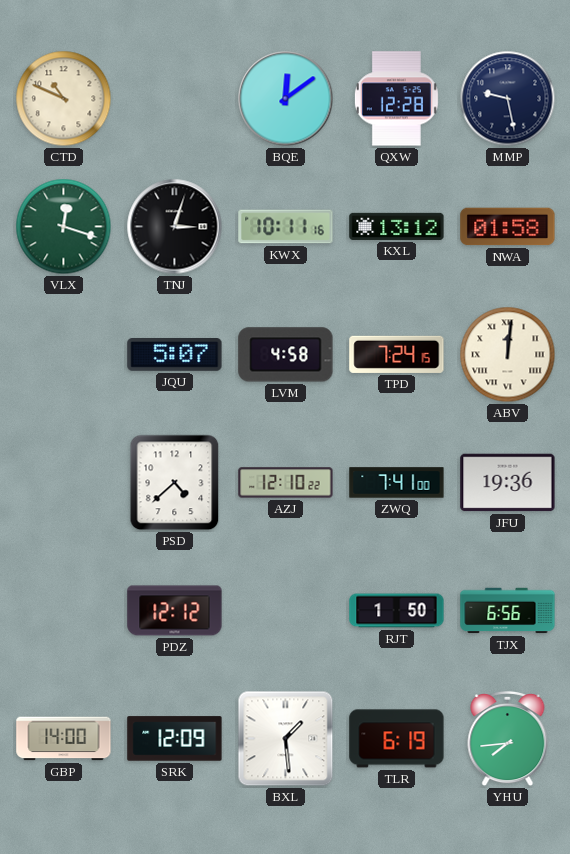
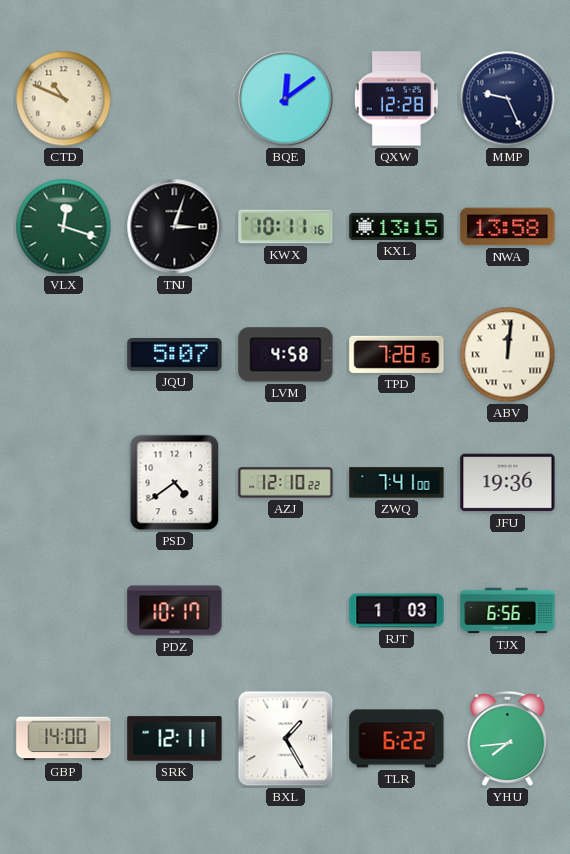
MMP: 9:28 -> 9:26 (508, 99)
KXL: 13:12 -> 13:15 (397, 226)
NWA: 01:58 -> 13:58 (508, 227)
TPD: 7:24 -> 7:28 (397, 354)
PSD: 4:38 -> 4:39 (175, 483)
PDZ: 12:12 -> 10:17 (175, 611)
RJT: 1:50 -> 1:03 (397, 611)
SRK: 12:09 -> 12:11 (175, 739)
BXL: 1:29 -> 1:25 (286, 739)
TLR: 6:19 -> 6:22 (397, 739)
